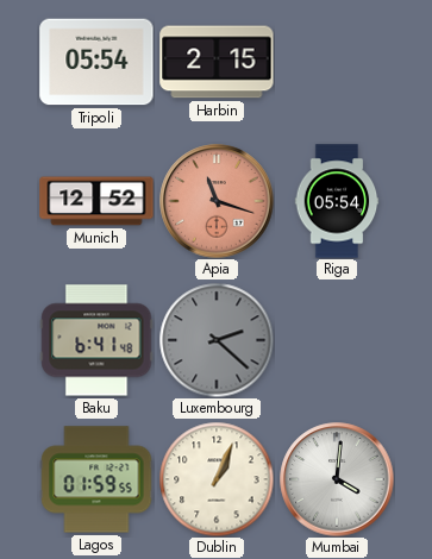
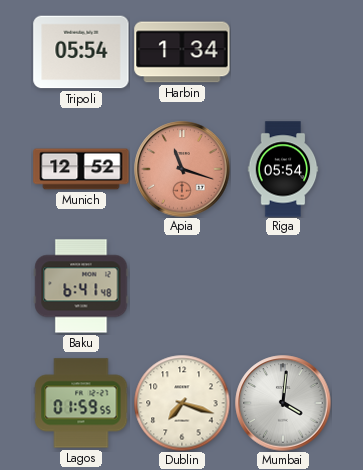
Harbin: 2:15 -> 1:34 (182, 52)
Luxembourg: 2:22 -> none (217, 340)
Dublin: 1:04 -> 7:18 (182, 403)
